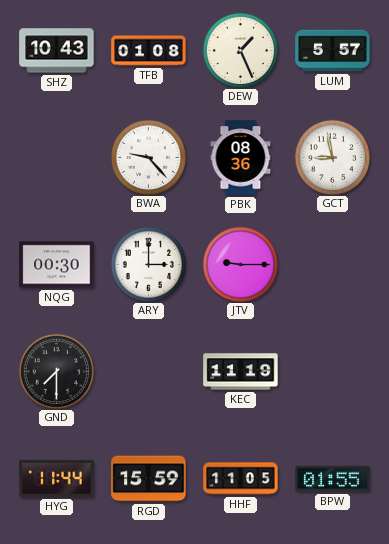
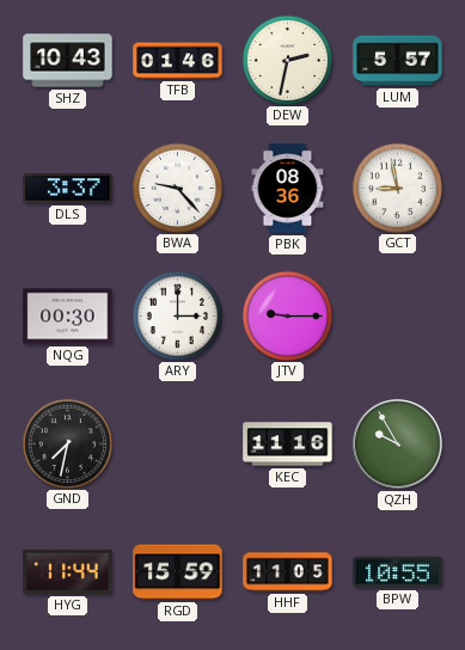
TFB: 01:08 -> 01:46 (178, 61)
DEW: 1:26 -> 2:32 (287, 60)
DLS: none -> 3:37 (68, 189)
GND: 7:30 -> 7:32 (67, 443)
KEC: 11:19 -> 11:16 (288, 444)
QZH: none -> 9:55 (398, 444)
BPW: 01:55 -> 10:55 (398, 572)
